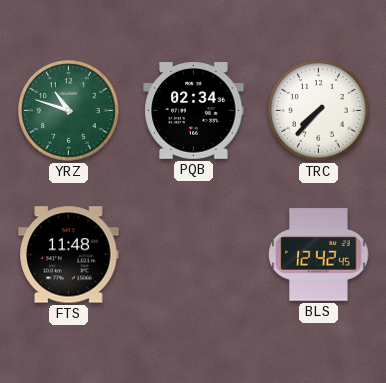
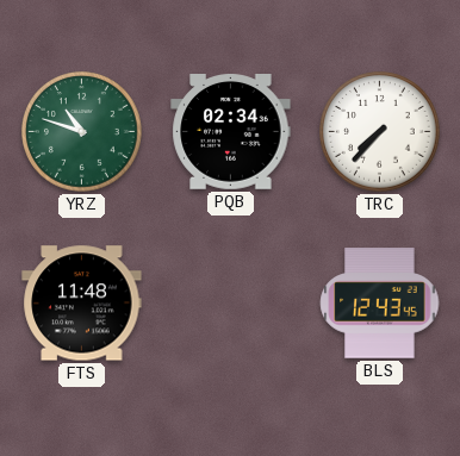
BLS: 12:42 -> 12:43 (380, 304)
